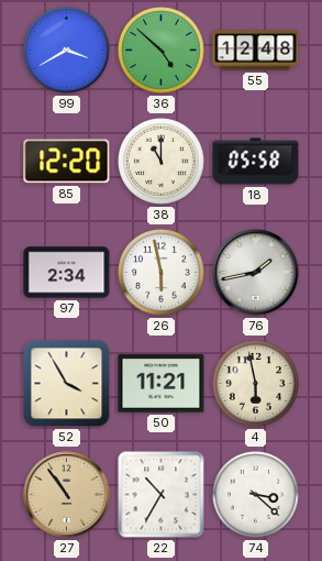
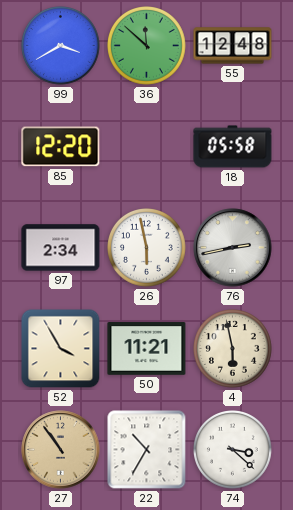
36: 4:52 -> 11:52 (147, 46)
38: 11:00 -> none (162, 162)
76: 1:43 -> 2:43 (233, 248)
